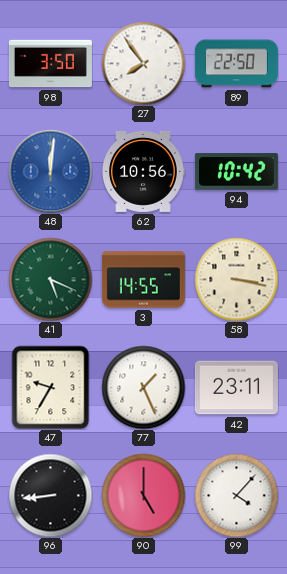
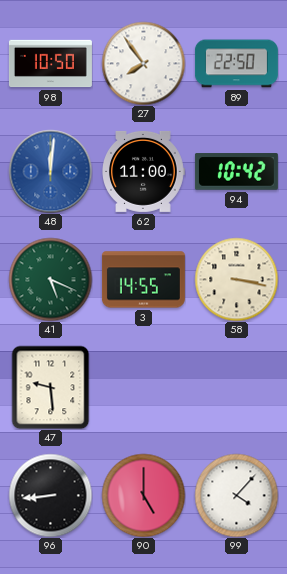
98: 3:50 -> 10:50 (50, 64)
62: 10:56 -> 11:00 (143, 171)
47: 9:35 -> 9:29 (51, 387)
77: 1:26 -> none (143, 387)
42: 23:11 -> none (236, 388)
